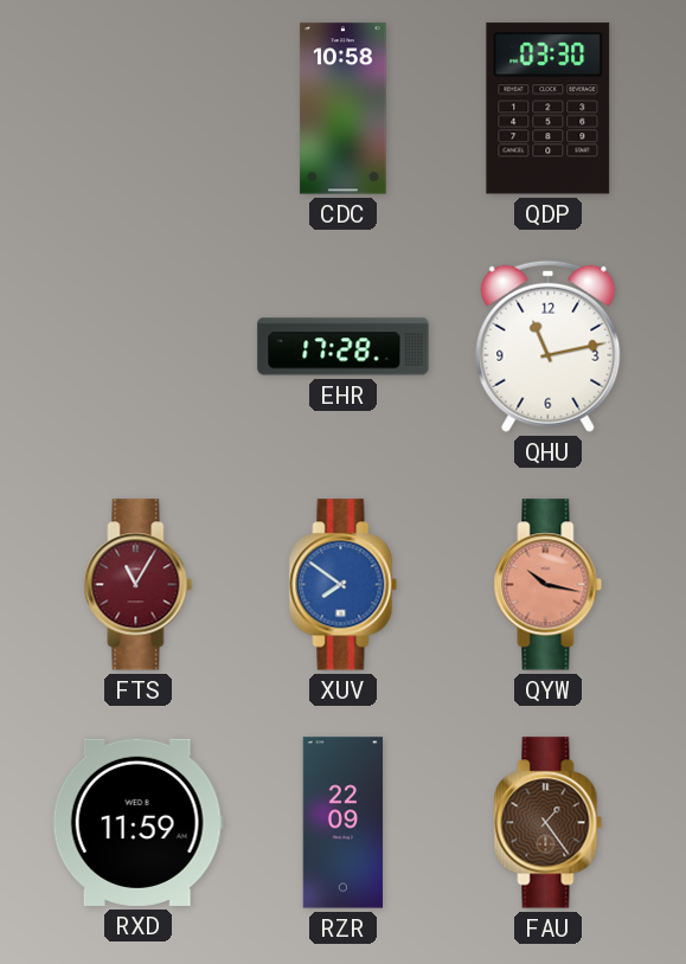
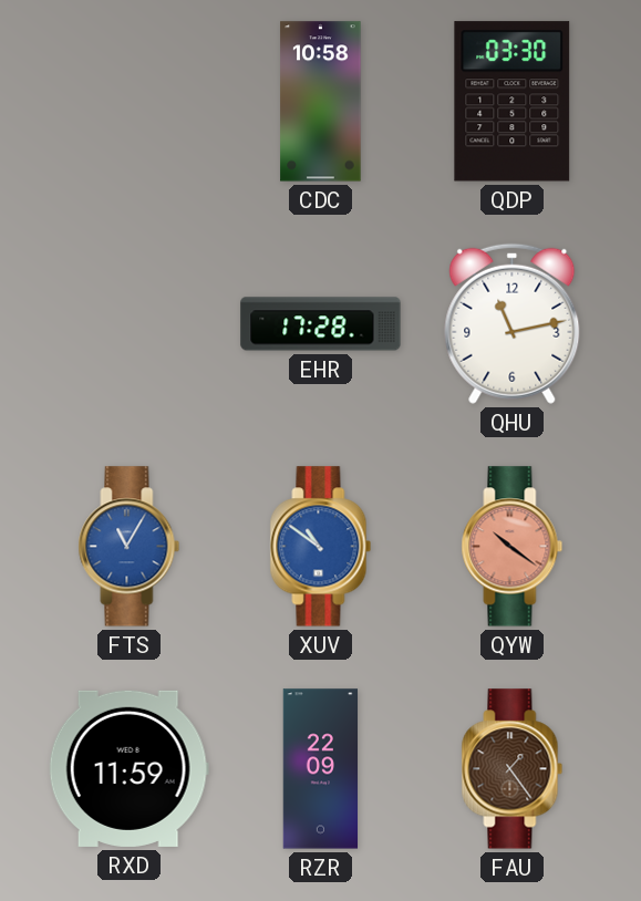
FTS dial: burgundy -> blue (130, 547)
XUV: 7:51 -> 10:51 (321, 547)
QYW: 10:17 -> 10:21 (513, 547)
